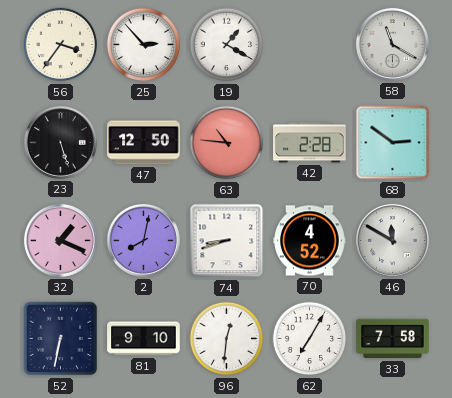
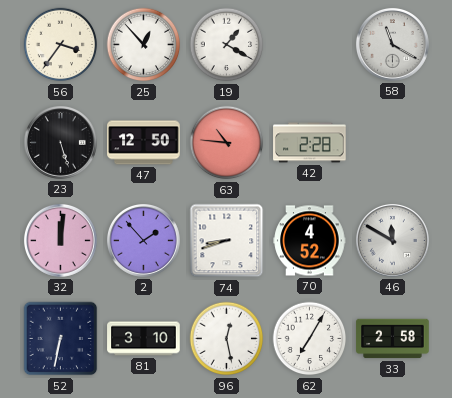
25: 2:53 -> 12:53 (144, 45)
68: 2:51 -> none (393, 143)
32: 1:19 -> 12:01 (60, 240)
2: 8:02 -> 1:53 (143, 240)
81: 9:10 -> 3:10 (144, 339)
96: 12:31 -> 12:28 (227, 339)
33: 7:58 -> 2:58 (393, 339)
